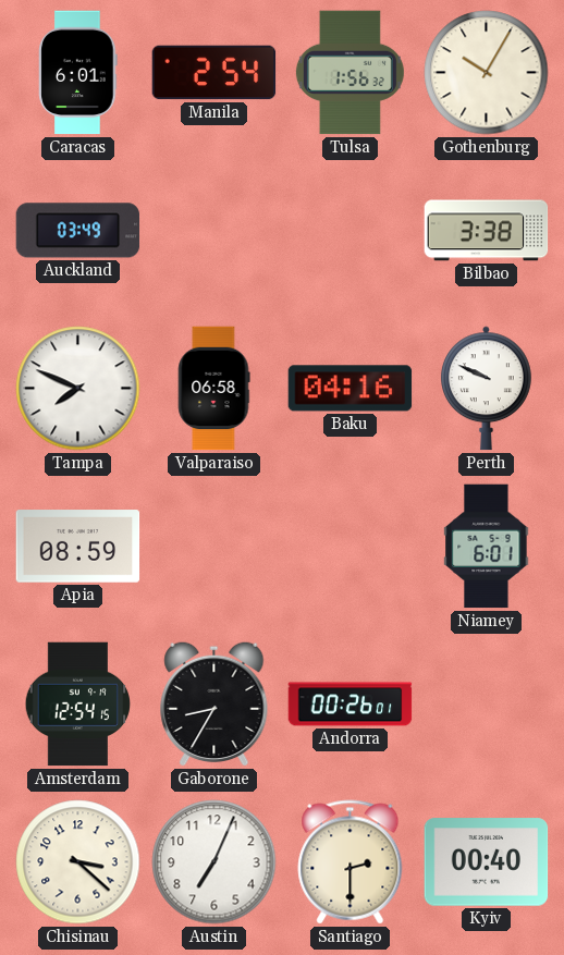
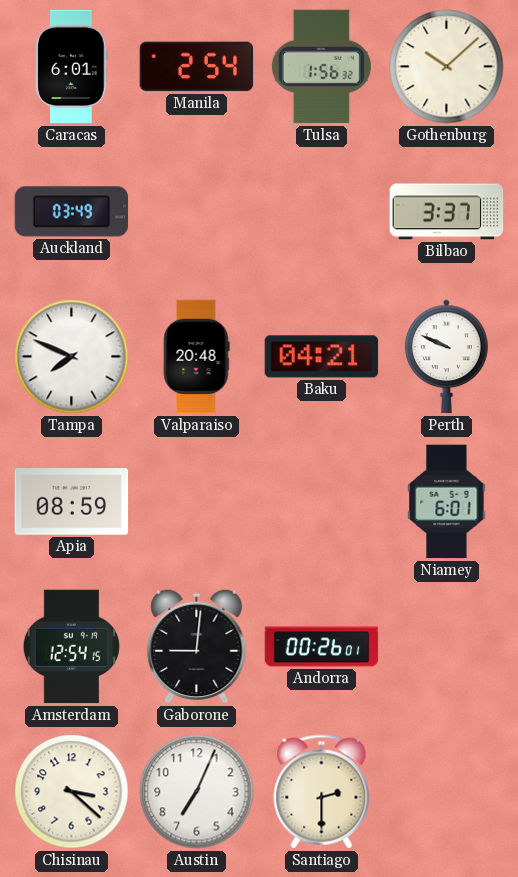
Gothenburg: 10:05 -> 10:08 (447, 67)
Bilbao: 3:38 -> 3:37 (447, 212)
Valparaiso: 06:58 -> 20:48 (196, 357)
Baku: 04:16 -> 04:21 (322, 357)
Gaborone: 8:35 -> 9:01 (197, 646)
Kyiv: 00:40 -> none (487, 862)
